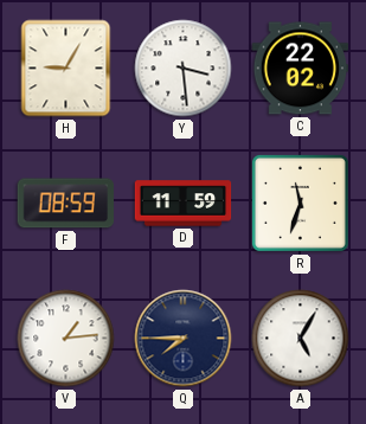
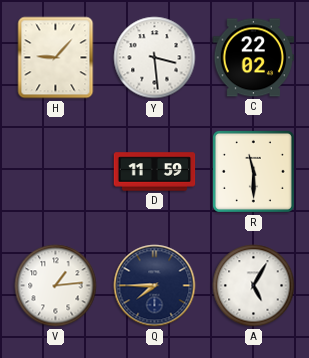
H: 9:05 -> 9:07 (56, 58)
F: 08:59 -> none (65, 204)
R: 11:33 -> 11:30 (253, 171)
